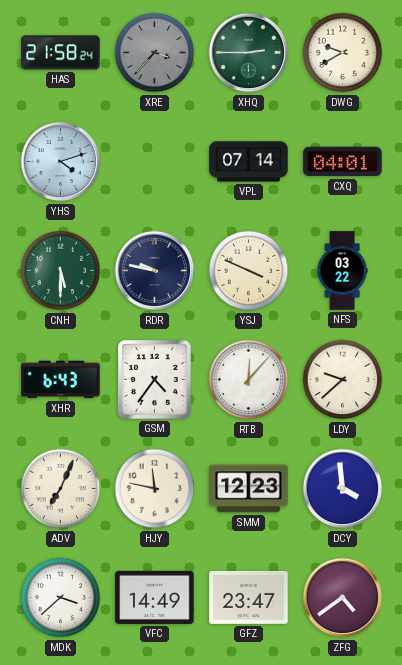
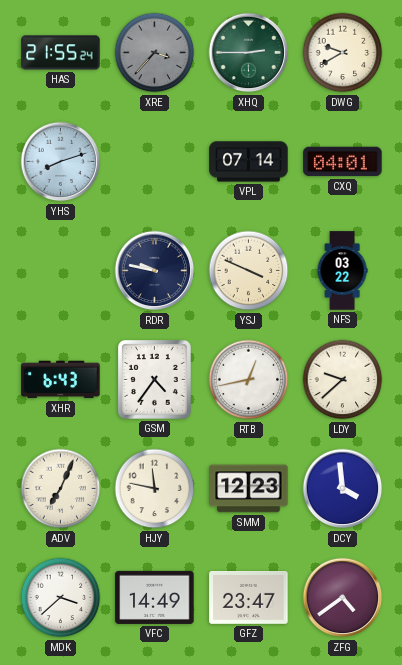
HAS: 21:58 -> 21:55 (61, 53)
YHS: 4:12 -> 8:12 (61, 162)
CNH: 5:30 -> none (61, 271)
RTB: 12:07 -> 12:43 (249, 380)
